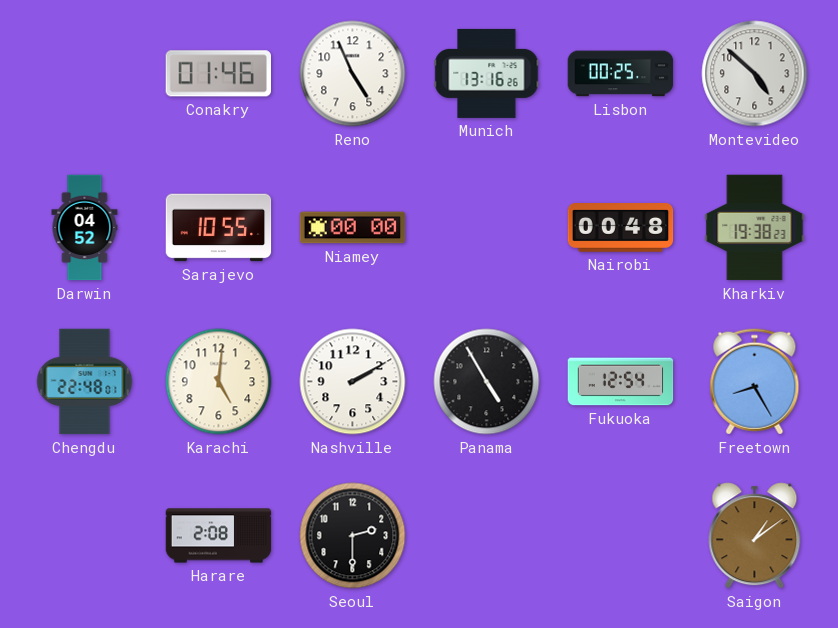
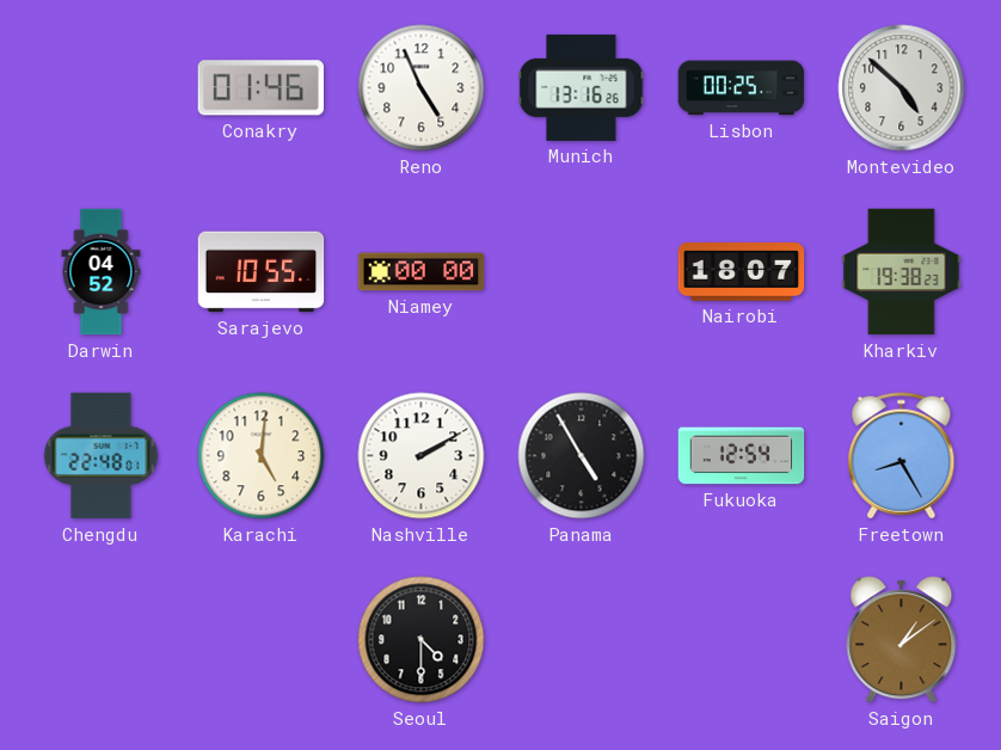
Nairobi: 00:48 -> 18:07 (742, 272)
Harare: 2:08 -> none (219, 536)
Seoul: 2:30 -> 4:30 (422, 640)
